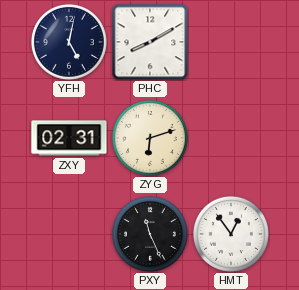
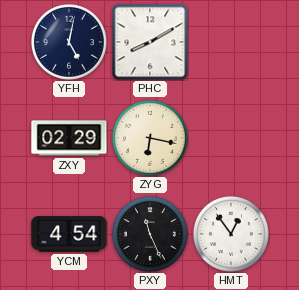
ZXY: 02:31 -> 02:29 (69, 138)
ZYG: 6:12 -> 6:17 (150, 138)
YCM: none -> 4:54 (69, 234)
